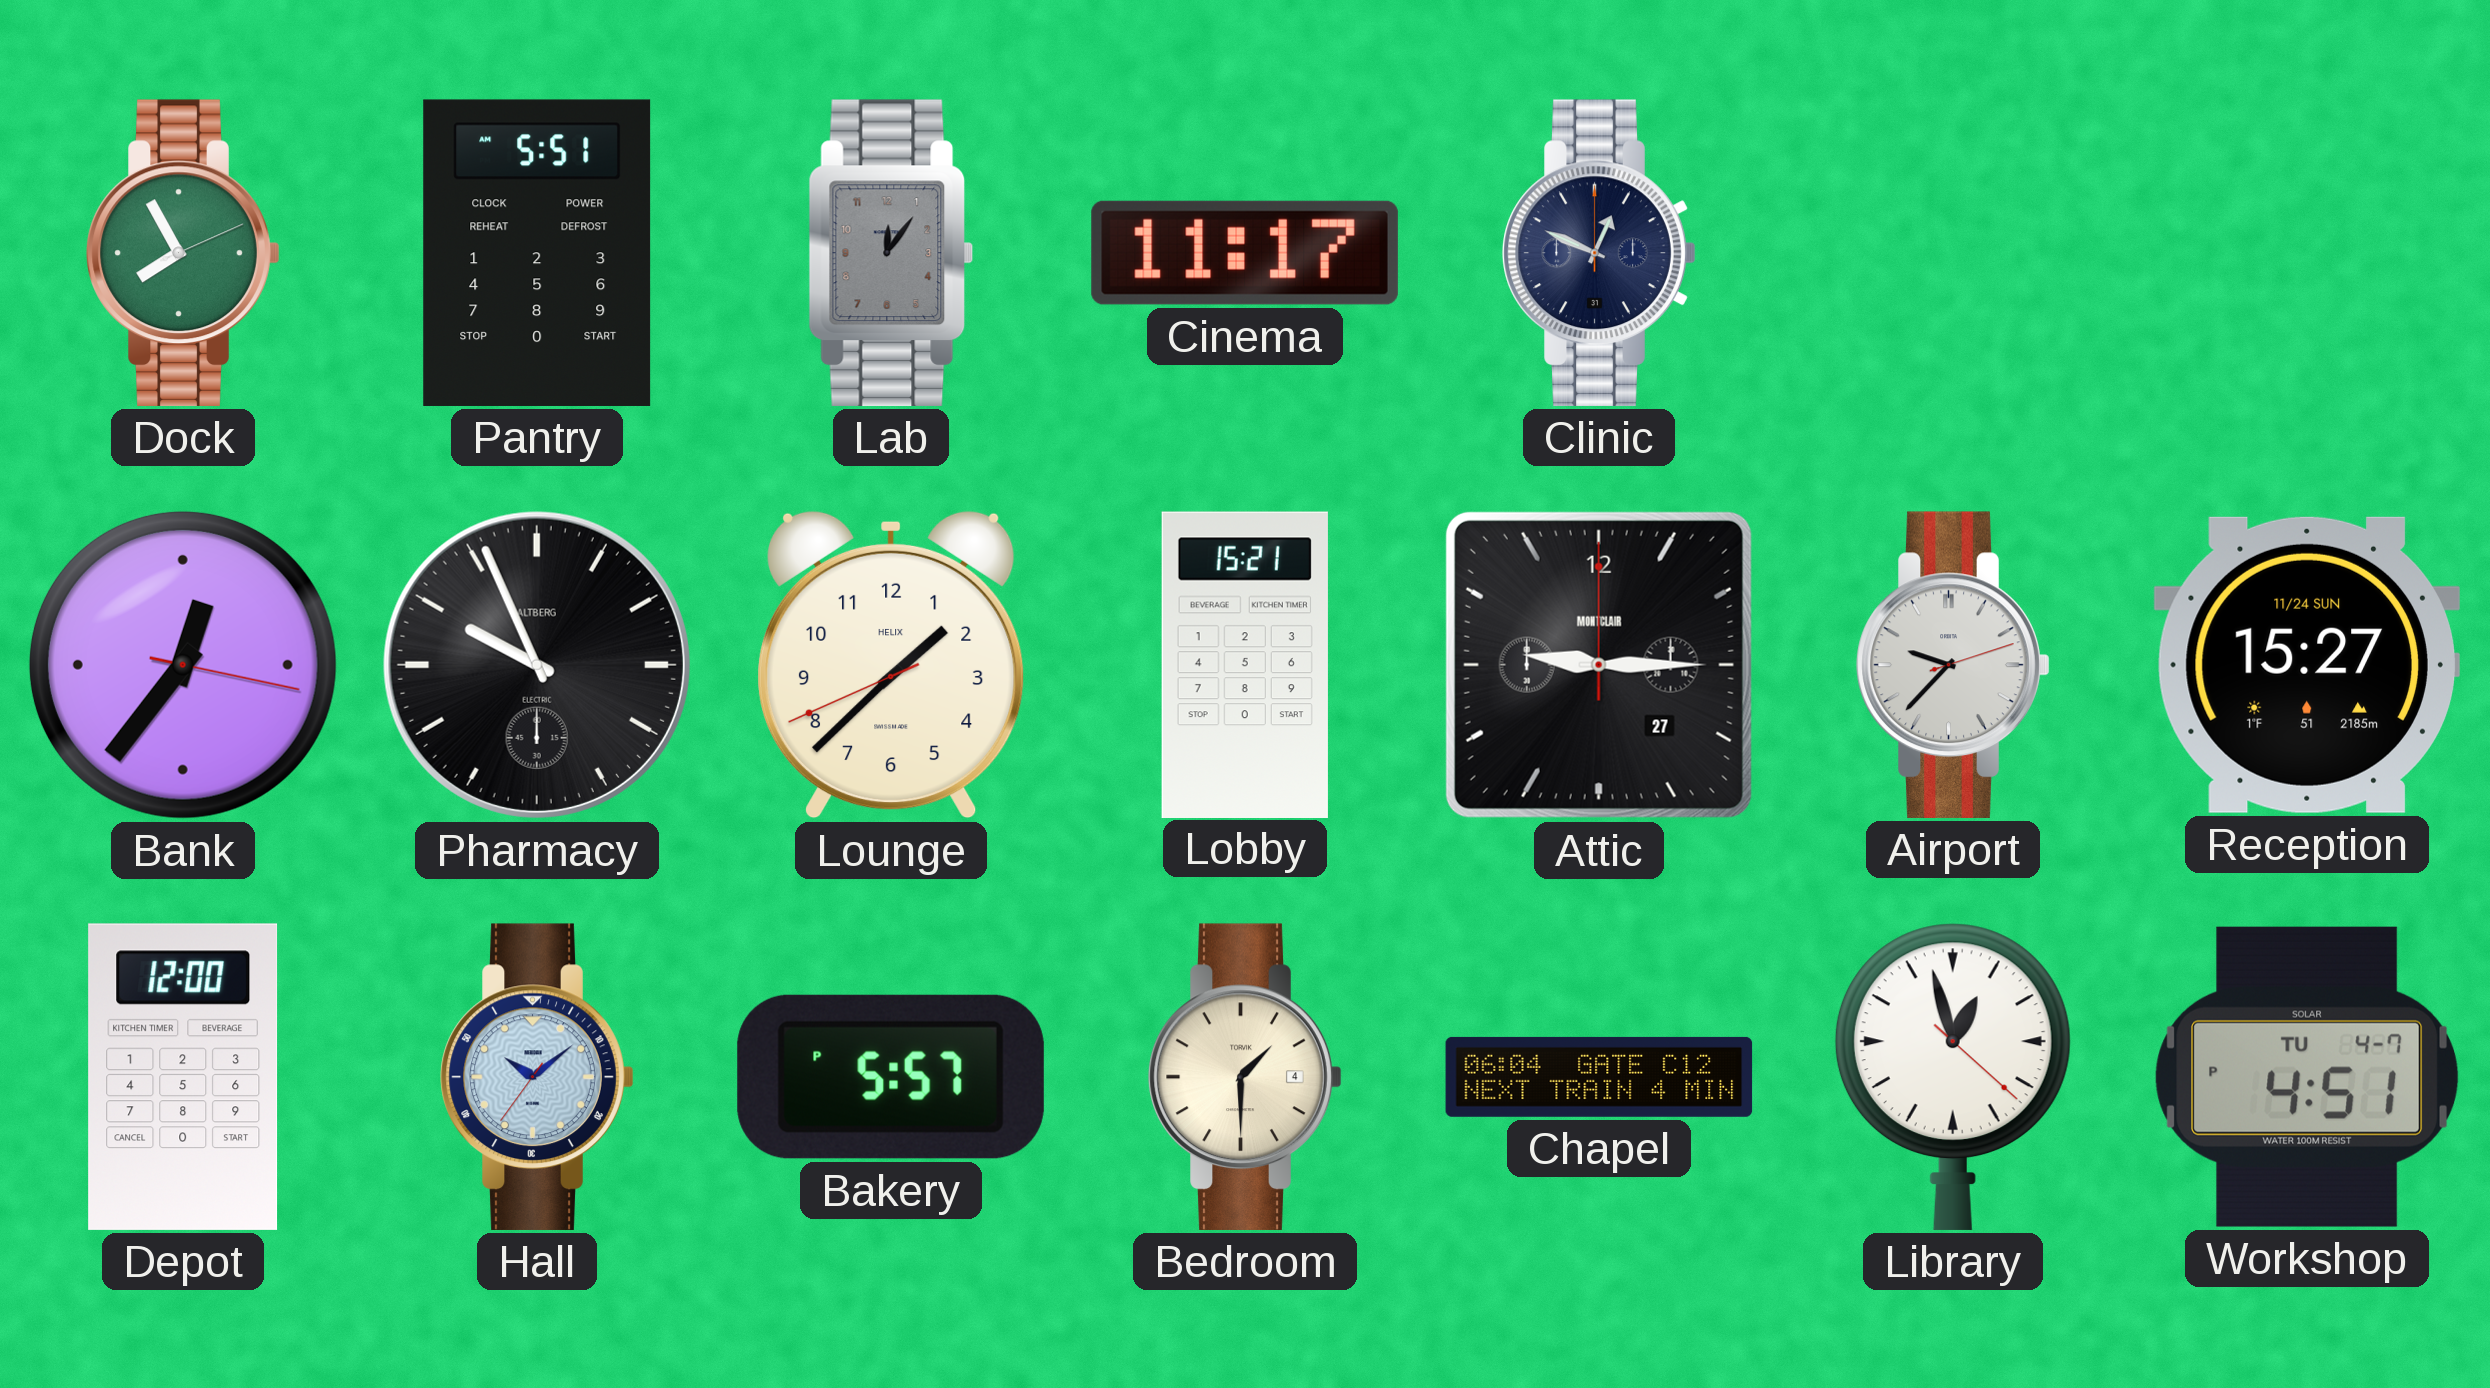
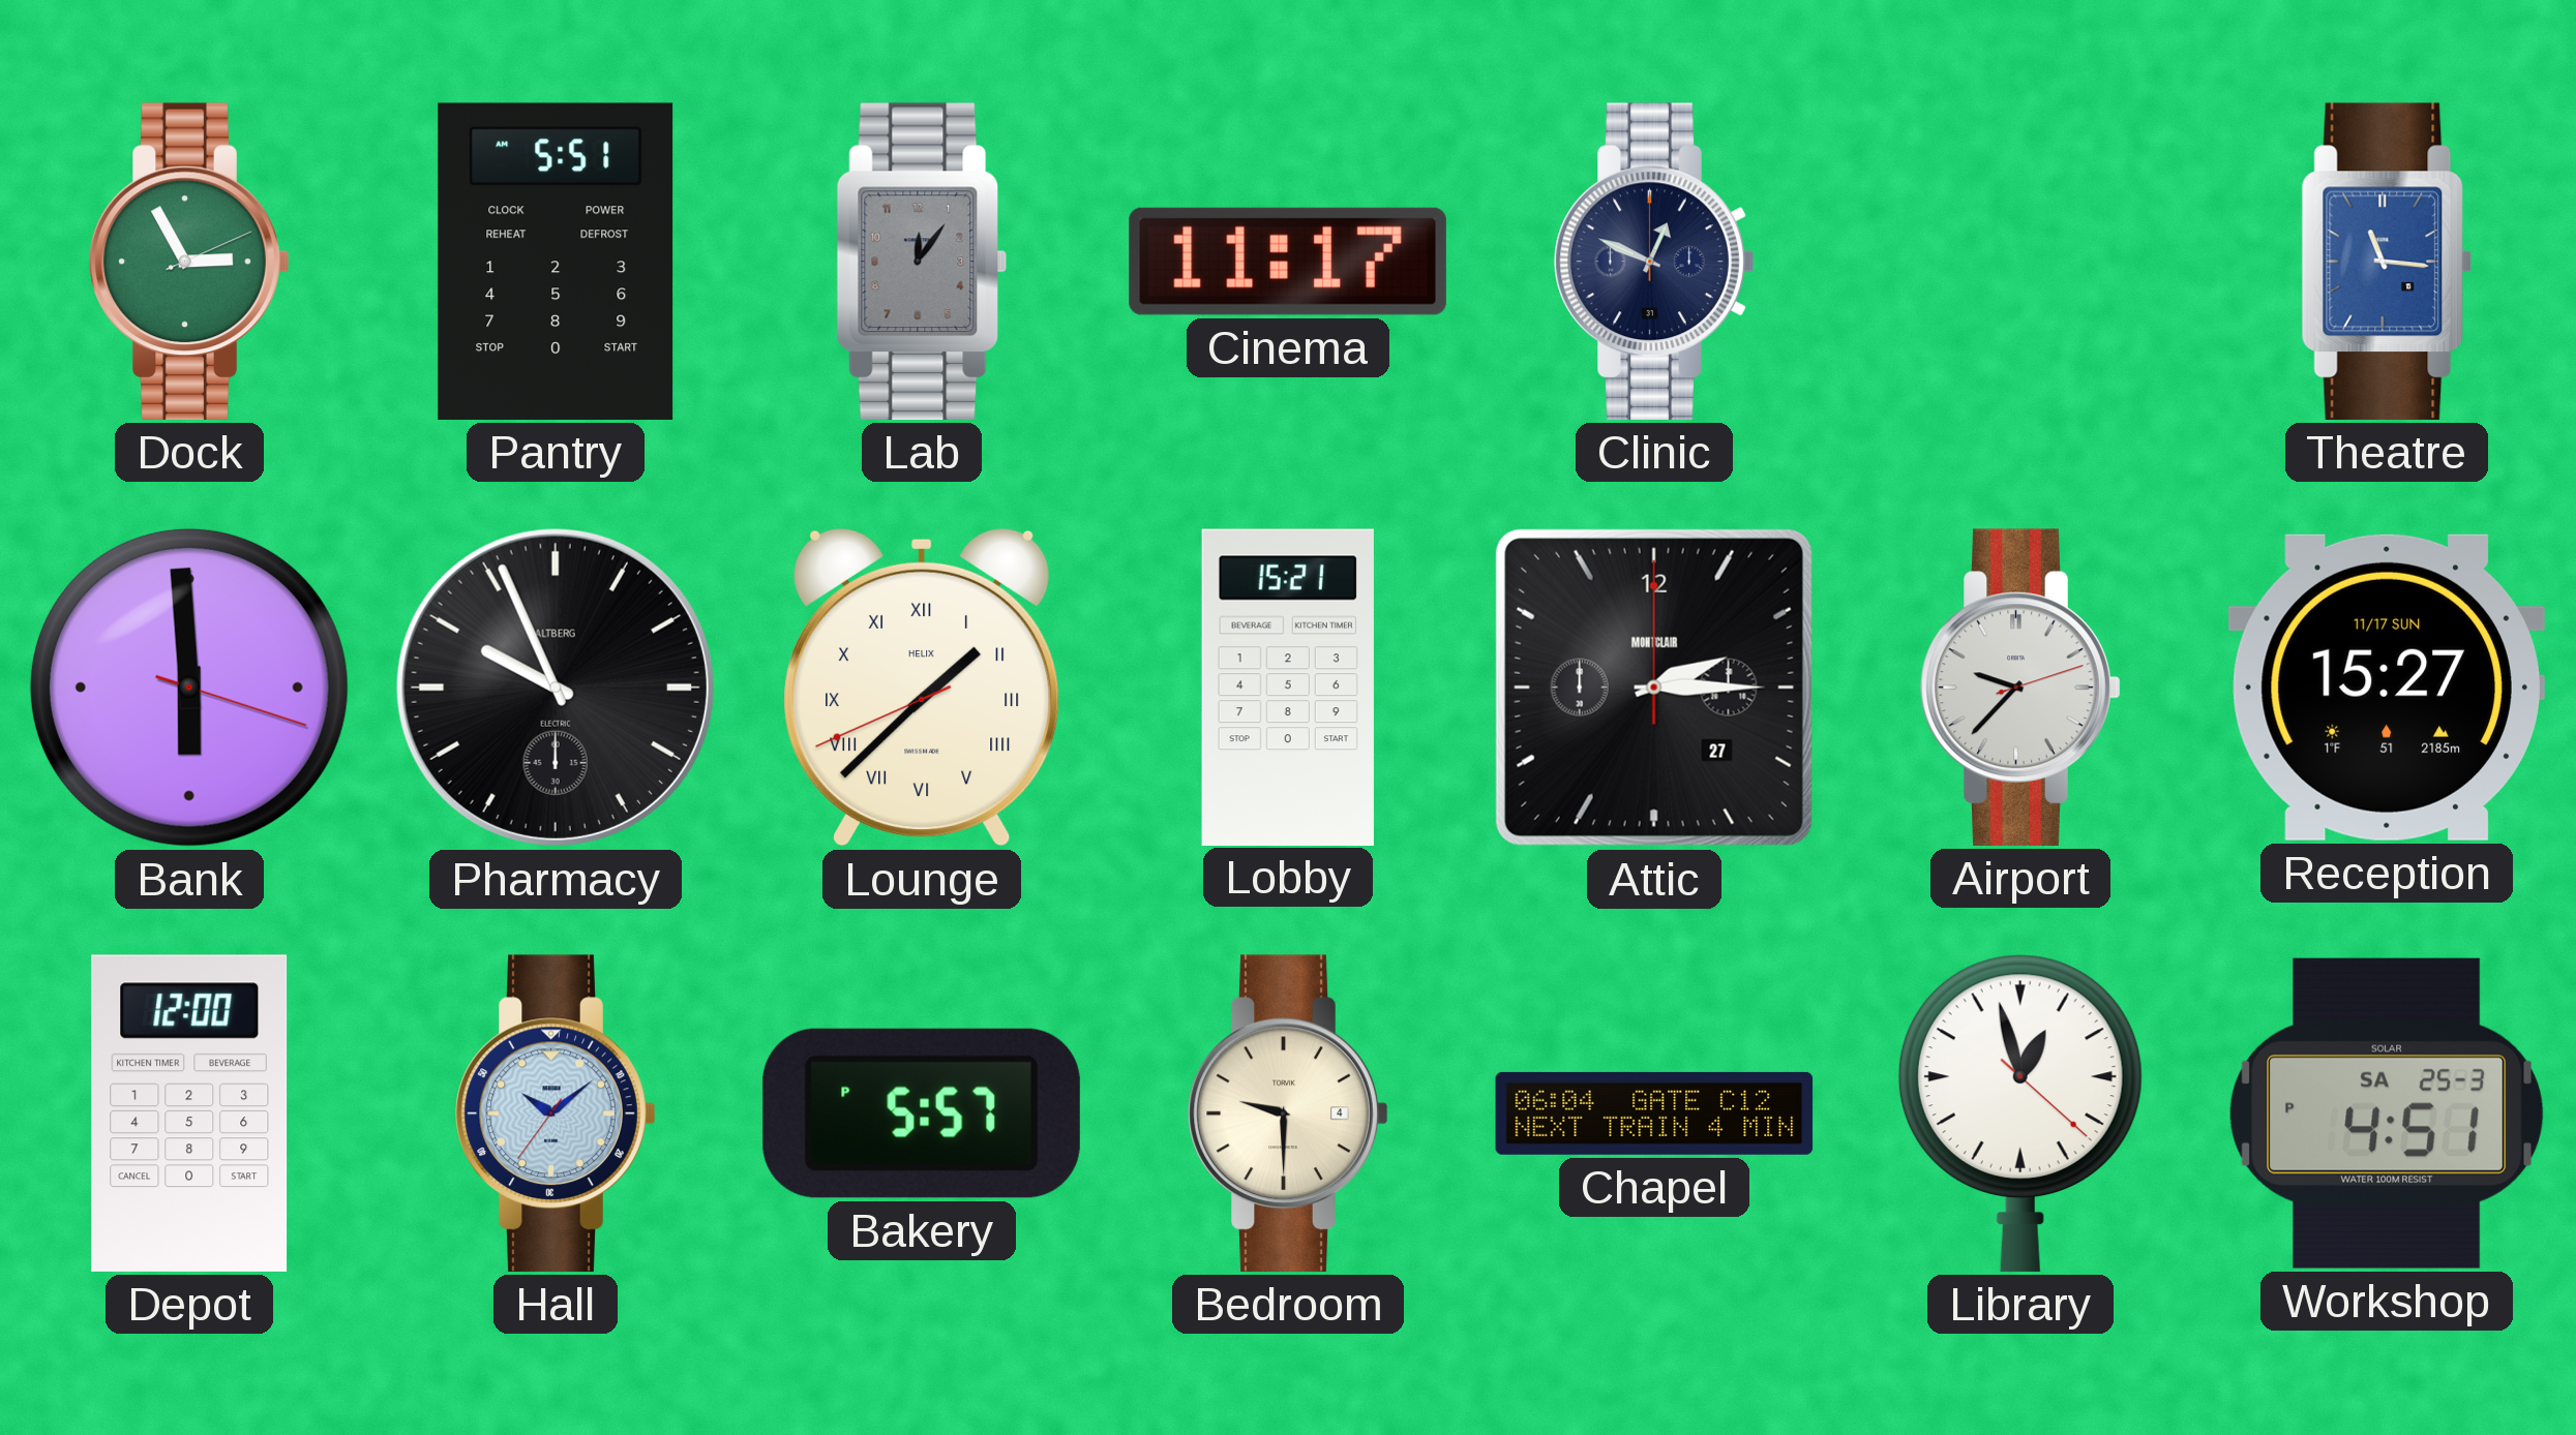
Dock: 7:55 -> 2:55 (189, 262)
Theatre: none -> 11:16 (2387, 262)
Bank: 12:36 -> 5:59 (189, 688)
Lounge numerals: Arabic -> Roman (923, 688)
Attic: 9:15 -> 2:15 (1654, 688)
Reception date: 11/24 SUN -> 11/17 SUN (2387, 688)
Bedroom: 1:30 -> 9:30 (1288, 1113)
Workshop date: TU 4-7 -> SA 25-3 (2386, 1113)
